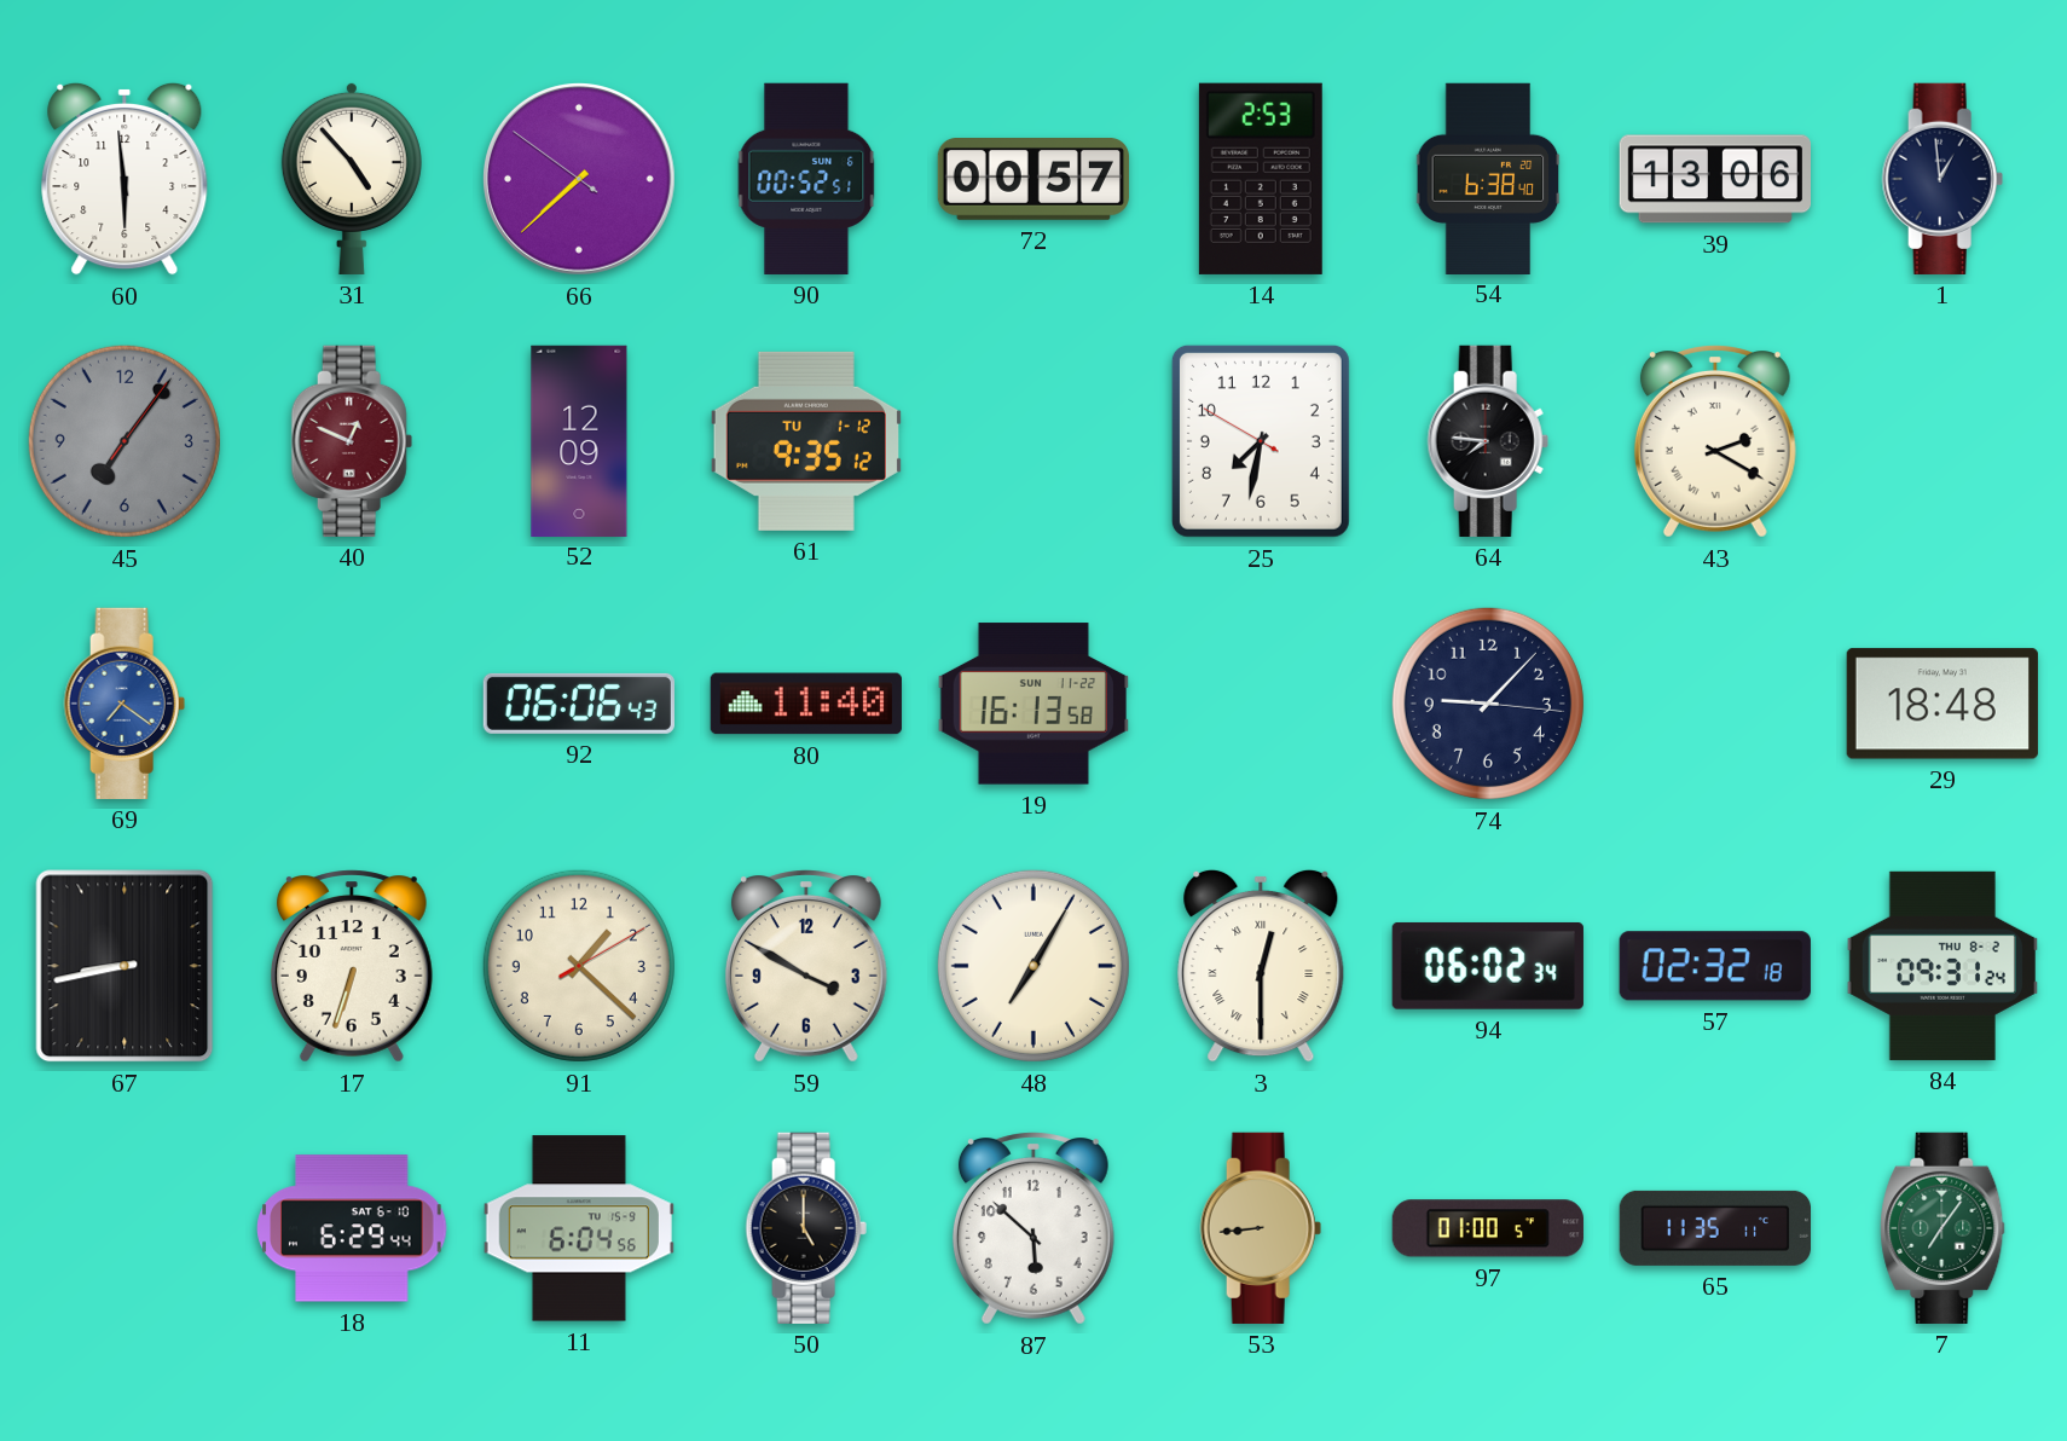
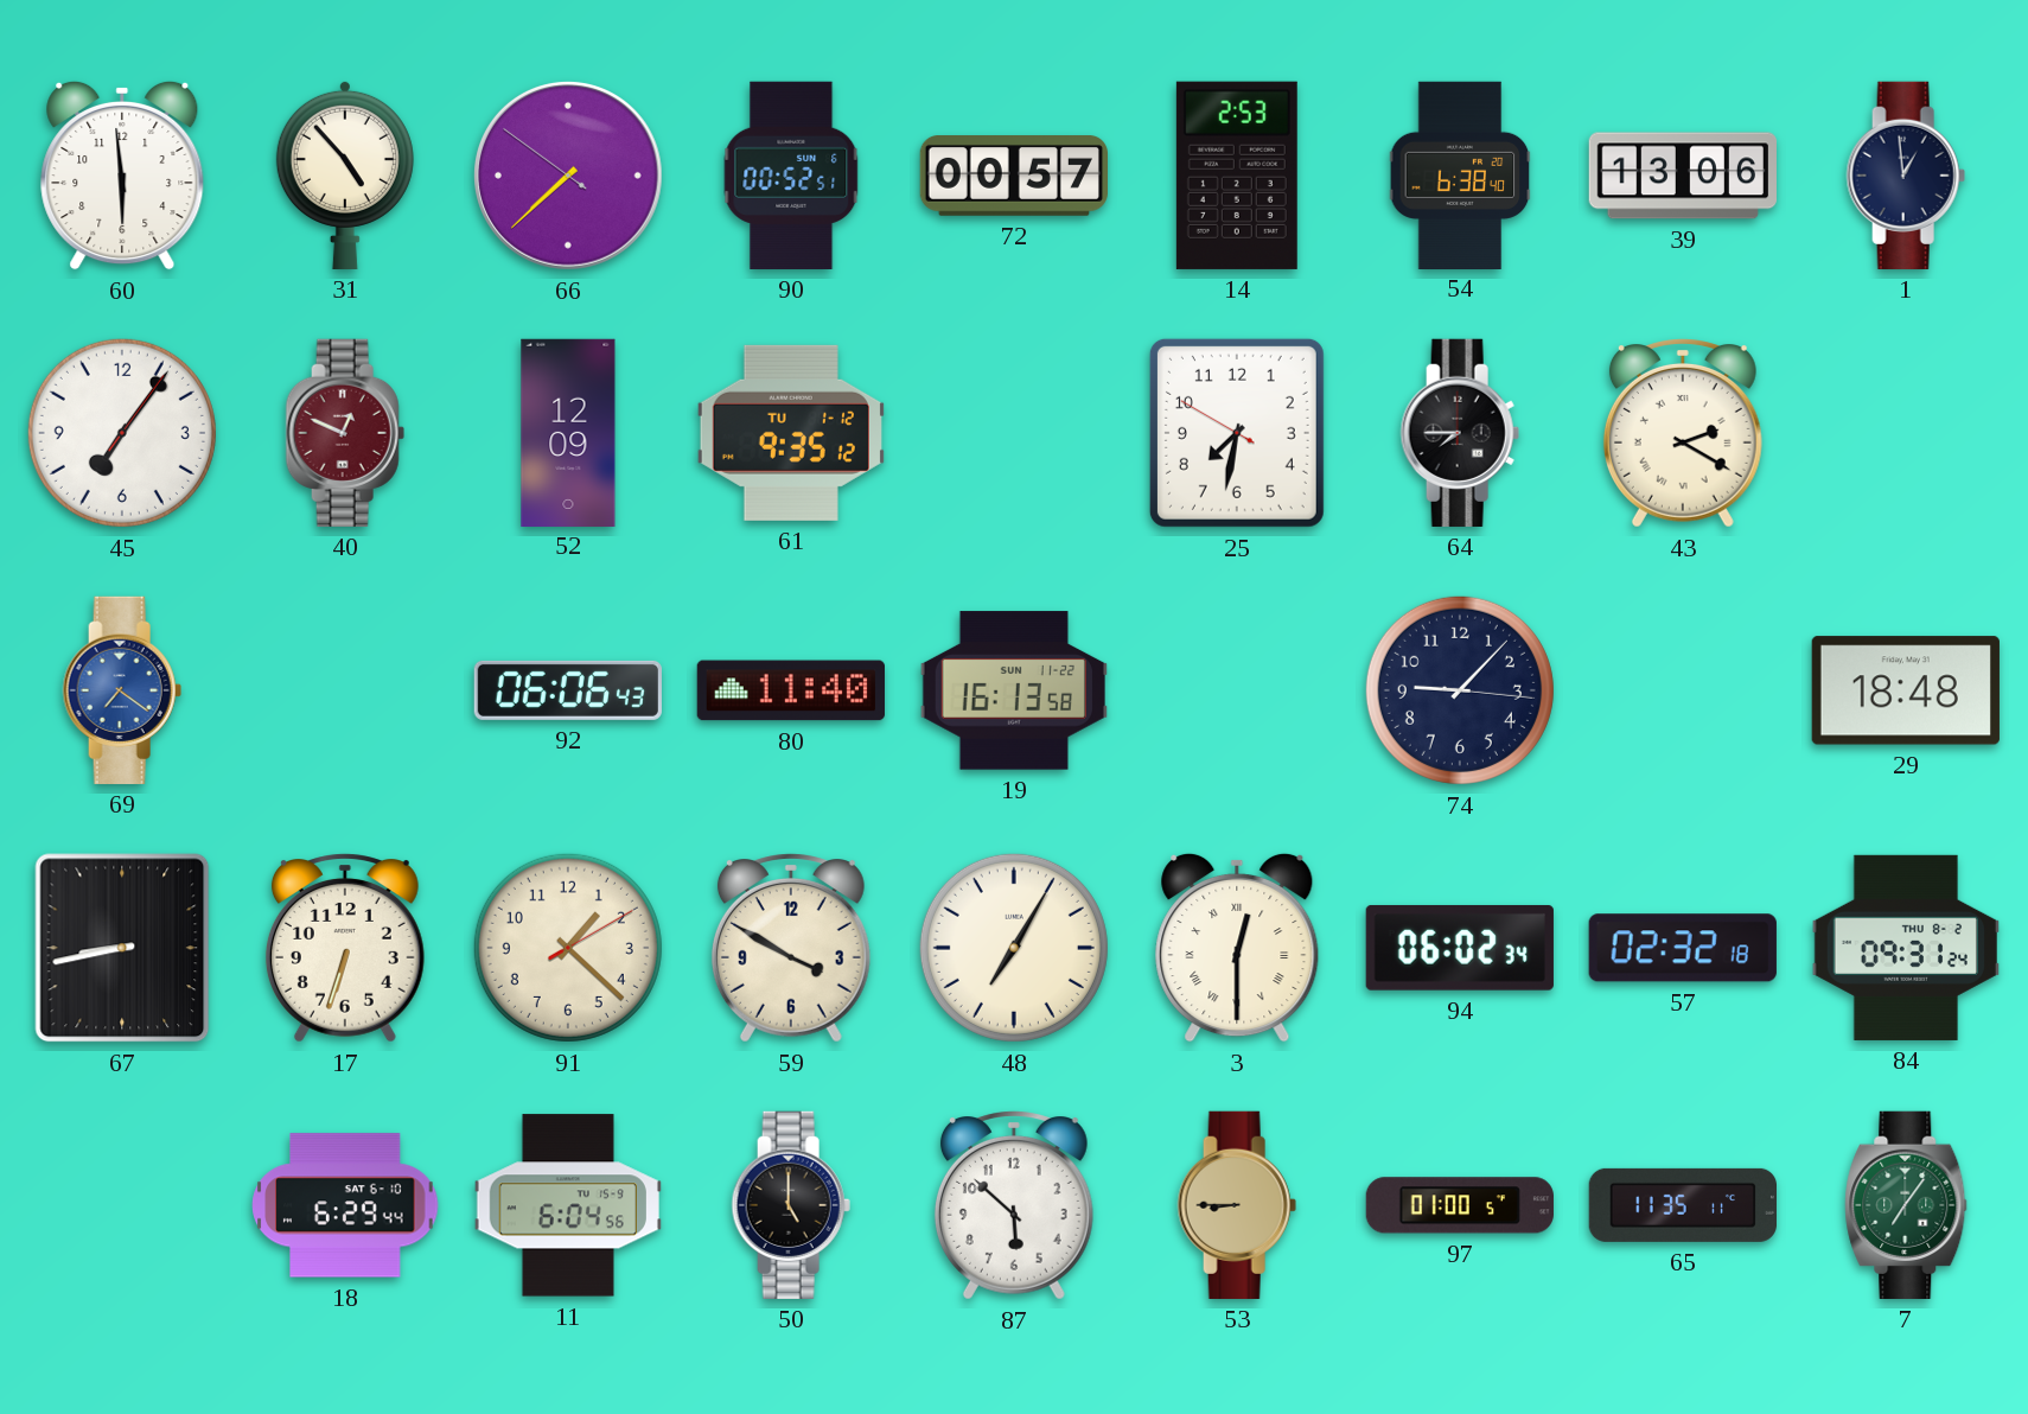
45 dial: grey -> white (122, 433)
64: 7:46 -> 7:45 (1460, 433)
53: 8:44 -> 8:45 (1237, 1205)
